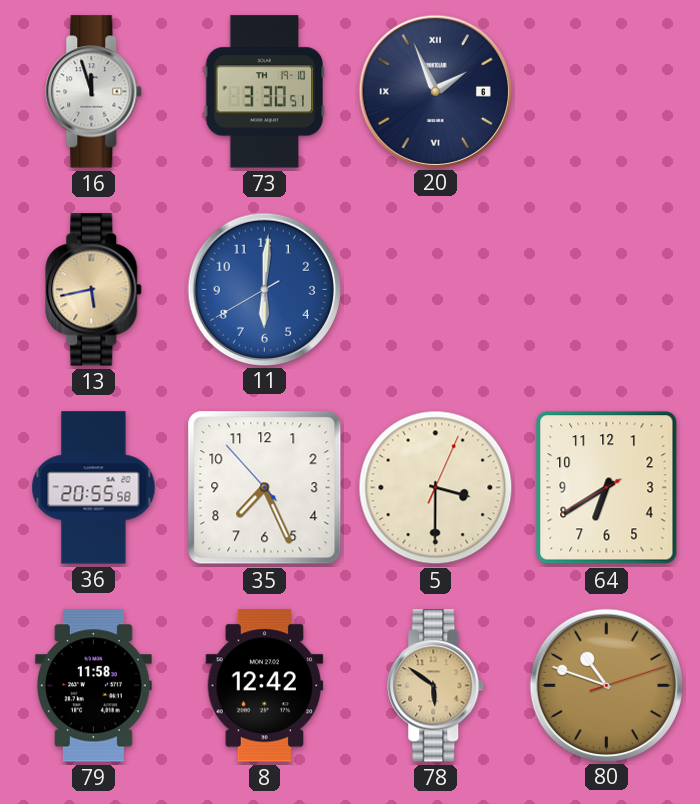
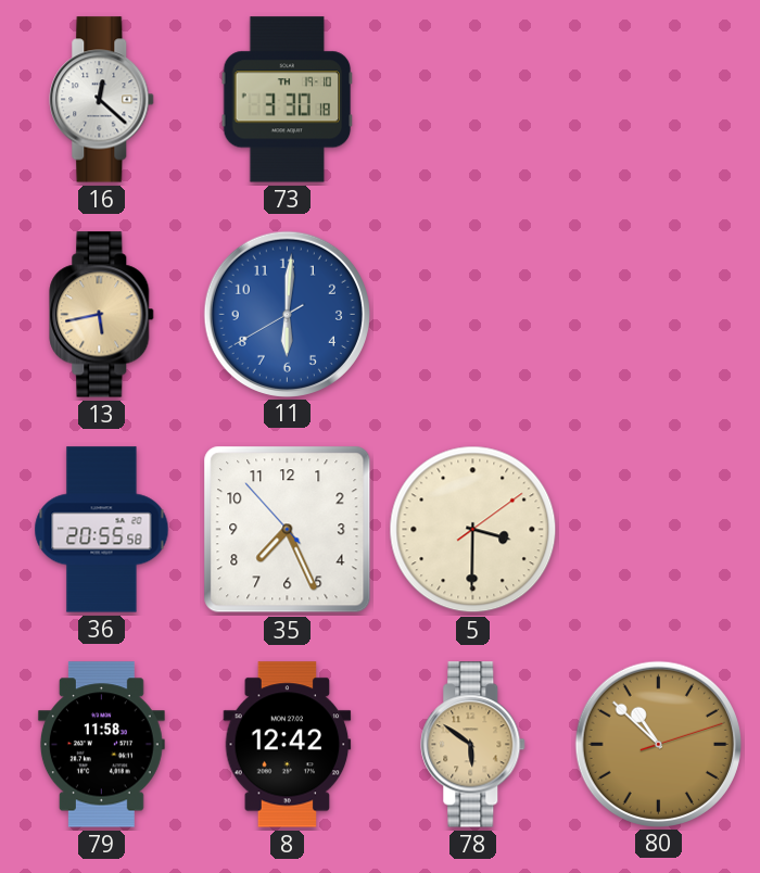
16: 11:57 -> 12:22 (102, 100)
73: 3:30:51 -> 3:30:18 (288, 100)
20: 1:56 -> none (435, 91)
5: 3:30:04 -> 3:30:09 (473, 530)
64: 6:39 -> none (607, 488)
80: 10:48 -> 10:52 (658, 744)
